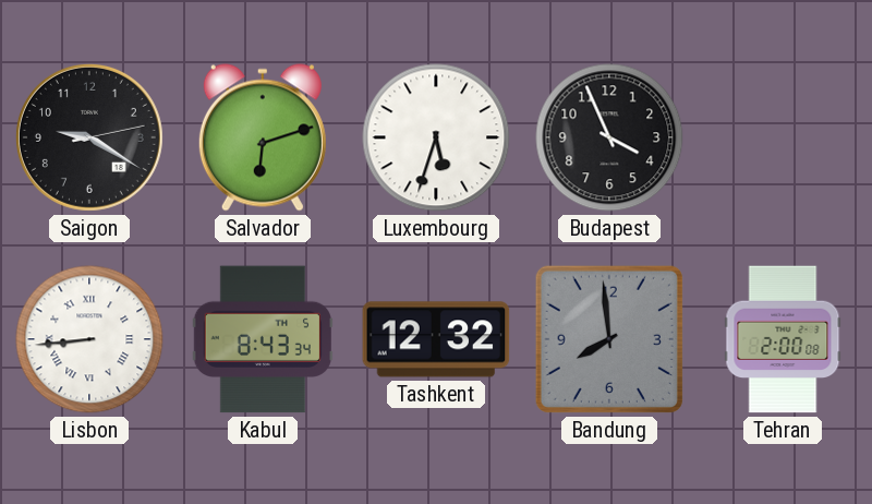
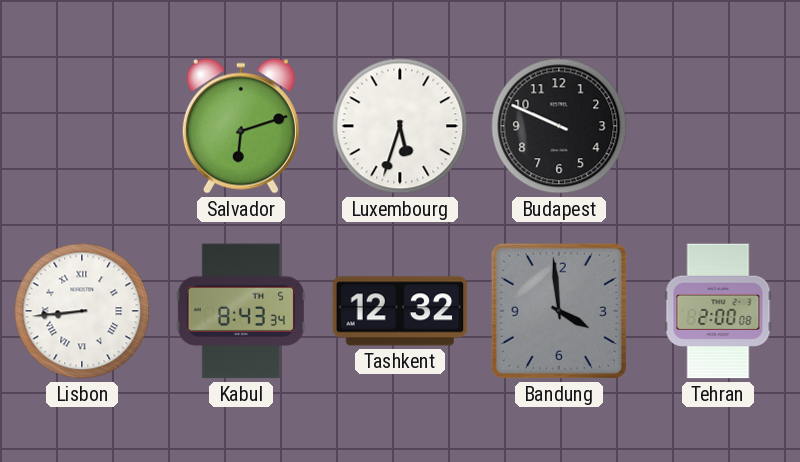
Saigon: 9:20 -> none (89, 137)
Budapest: 3:56 -> 9:49 (559, 126)
Bandung: 7:59 -> 3:59 (559, 311)
